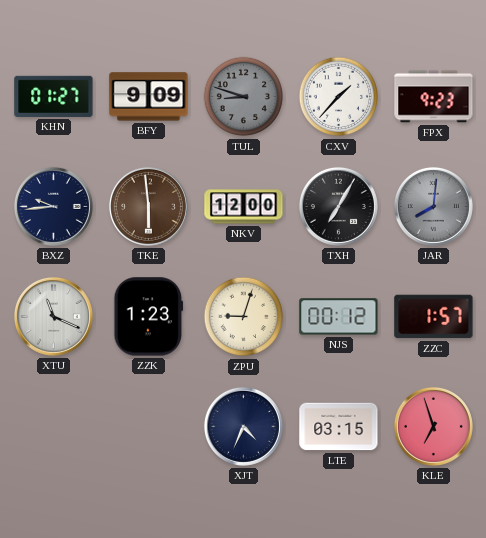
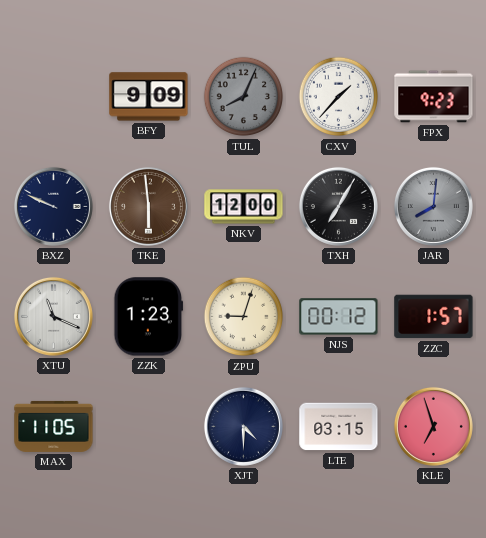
KHN: 01:27 -> none (54, 96)
TUL: 8:48 -> 8:04 (244, 97)
BXZ: 9:44 -> 9:49 (53, 206)
MAX: none -> 11:05 (54, 426)
XJT: 4:34 -> 4:30 (243, 426)
